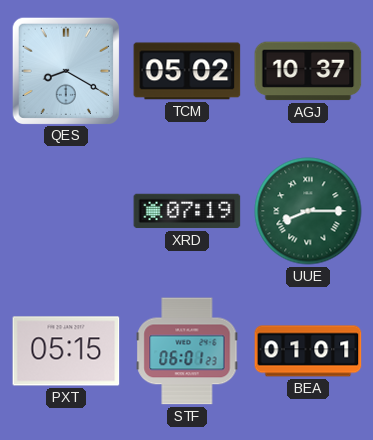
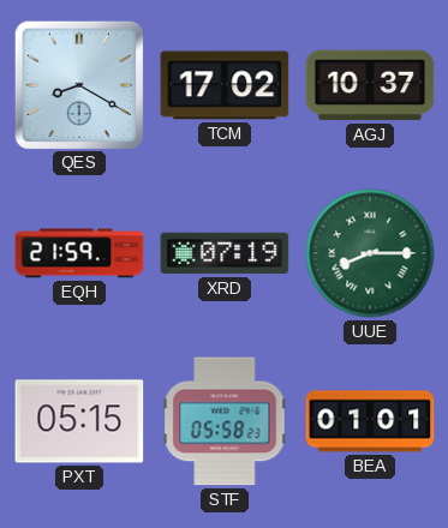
TCM: 05:02 -> 17:02 (225, 85)
EQH: none -> 21:59 (79, 253)
STF: 06:01 -> 05:58 (225, 421)
